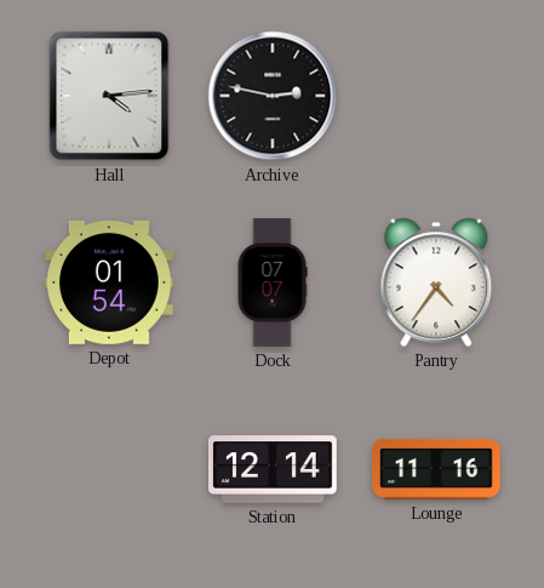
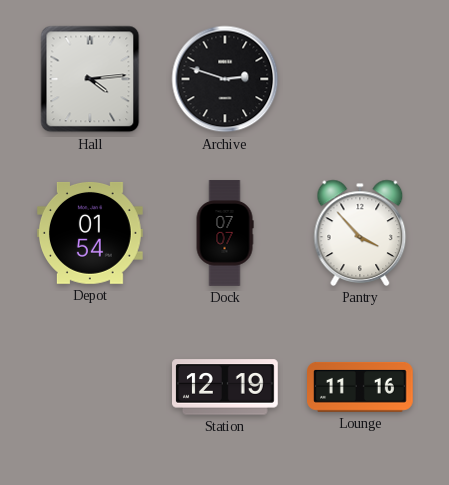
Archive: 2:47 -> 2:48 (225, 79)
Pantry: 4:36 -> 3:53 (360, 233)
Station: 12:14 -> 12:19 (226, 387)
